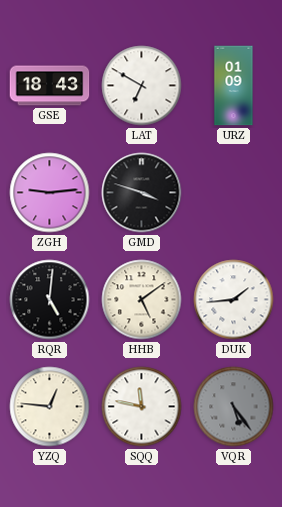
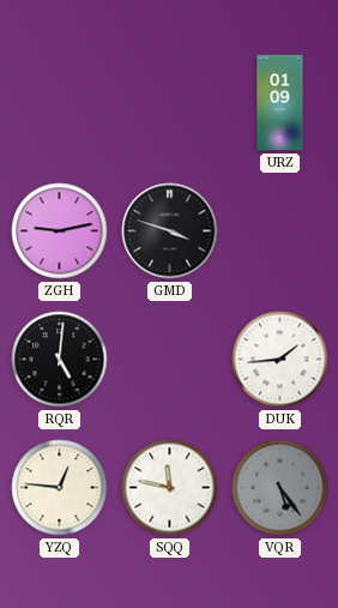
GSE: 18:43 -> none (50, 86)
LAT: 6:50 -> none (142, 86)
ZGH: 9:14 -> 9:13 (60, 231)
HHB: 5:09 -> none (142, 300)
